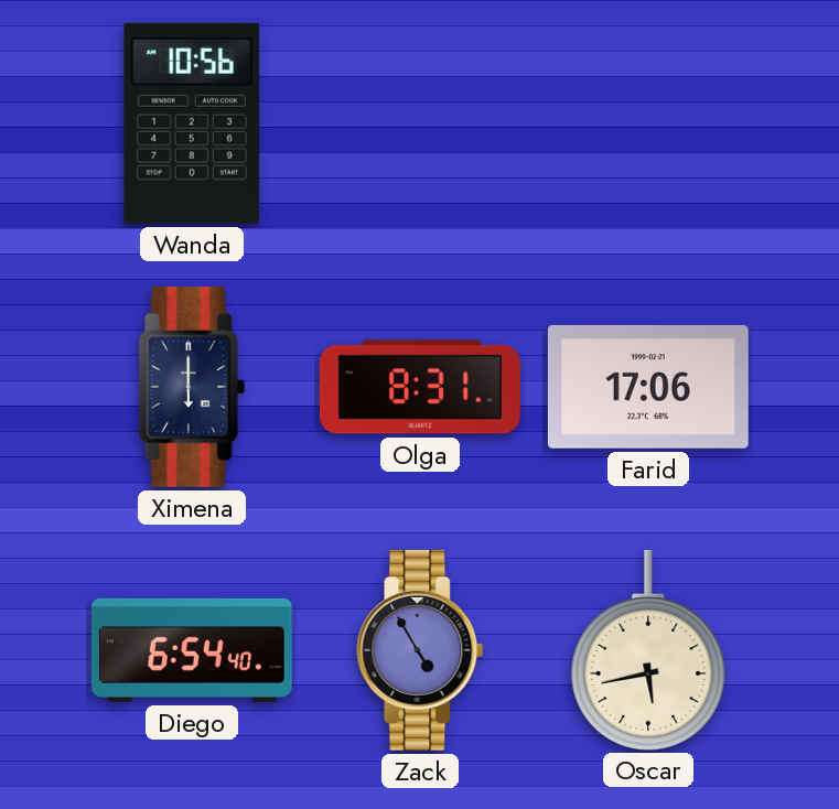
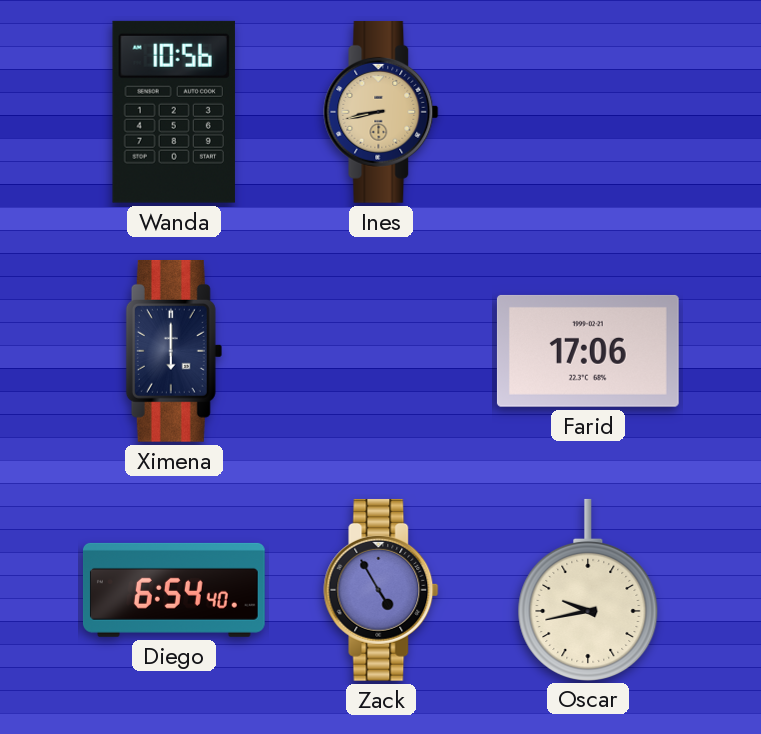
Ines: none -> 8:43 (381, 112)
Olga: 8:31 -> none (420, 387)
Oscar: 5:43 -> 9:43 (588, 589)
